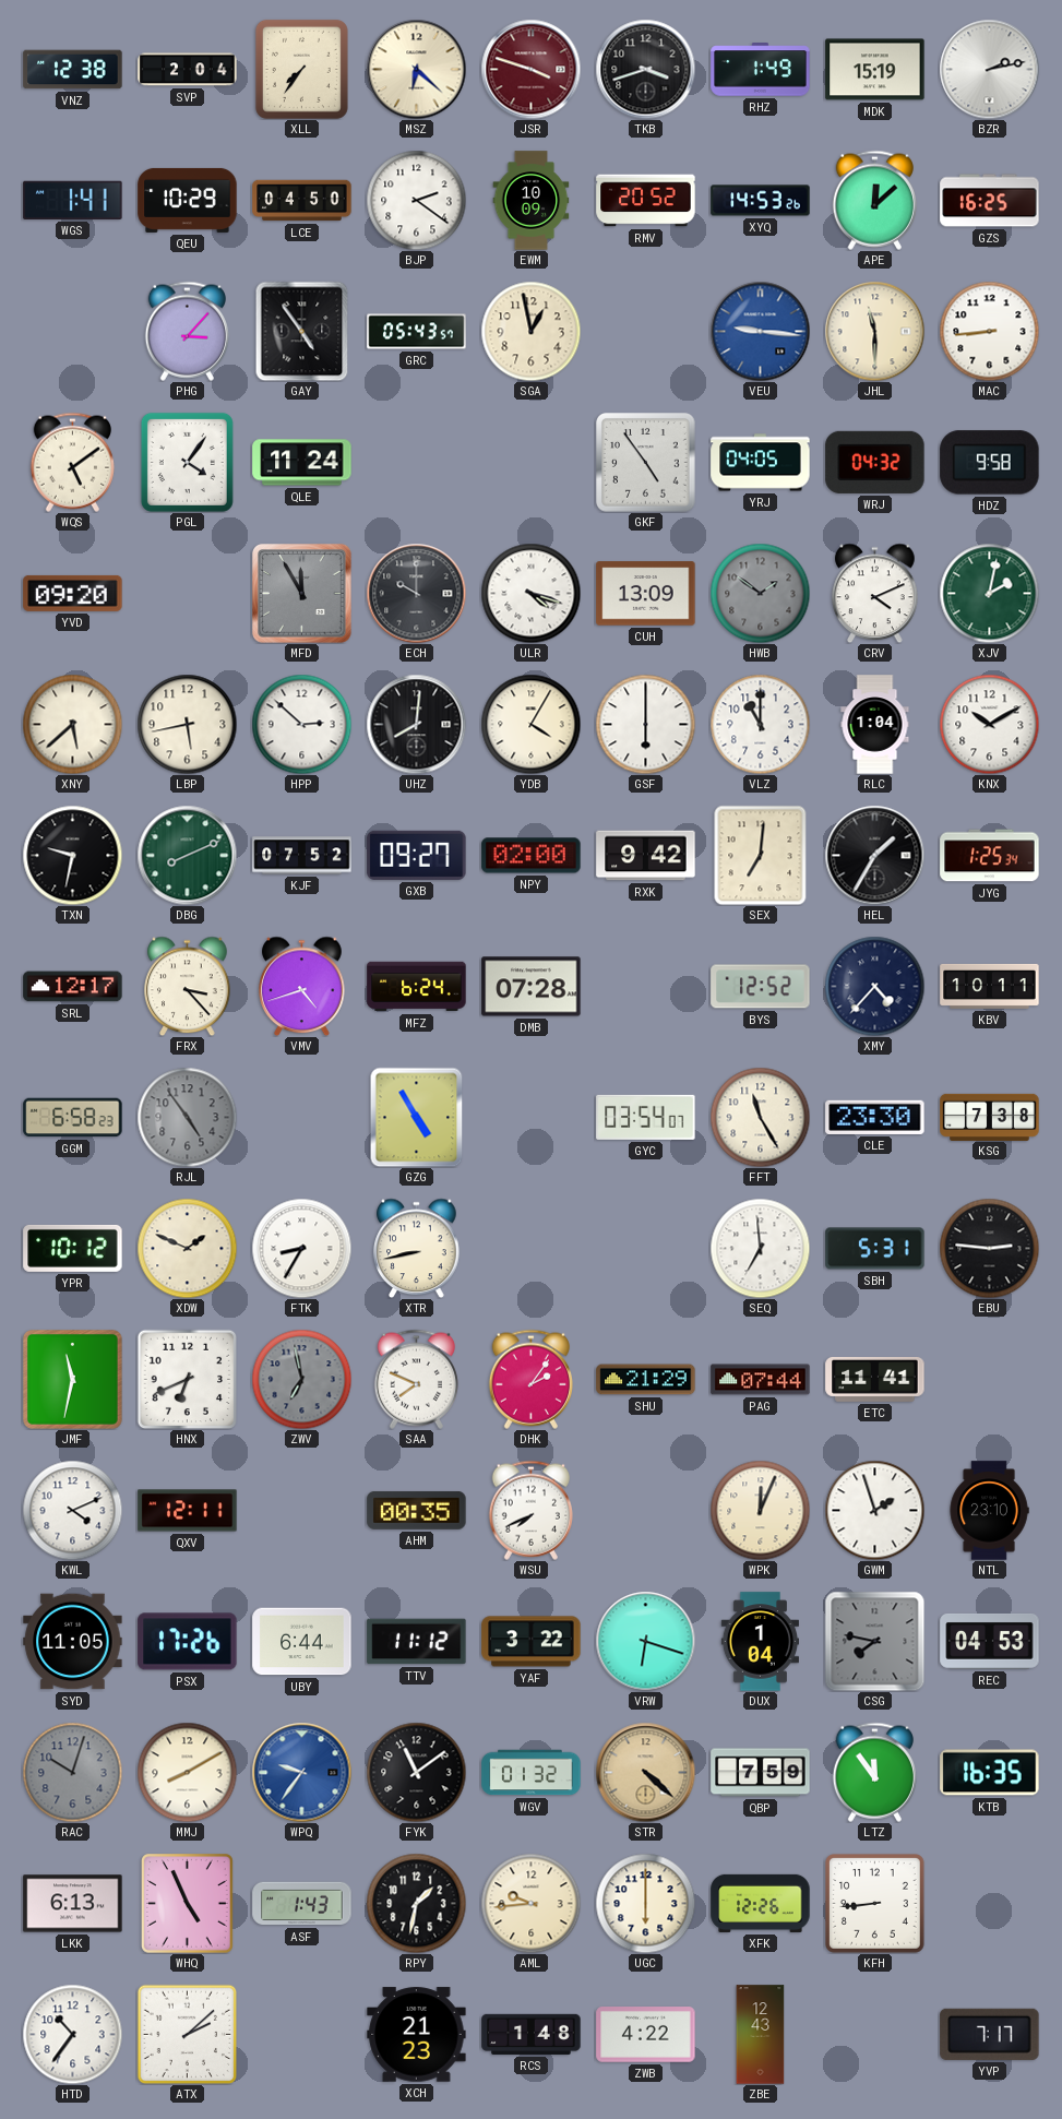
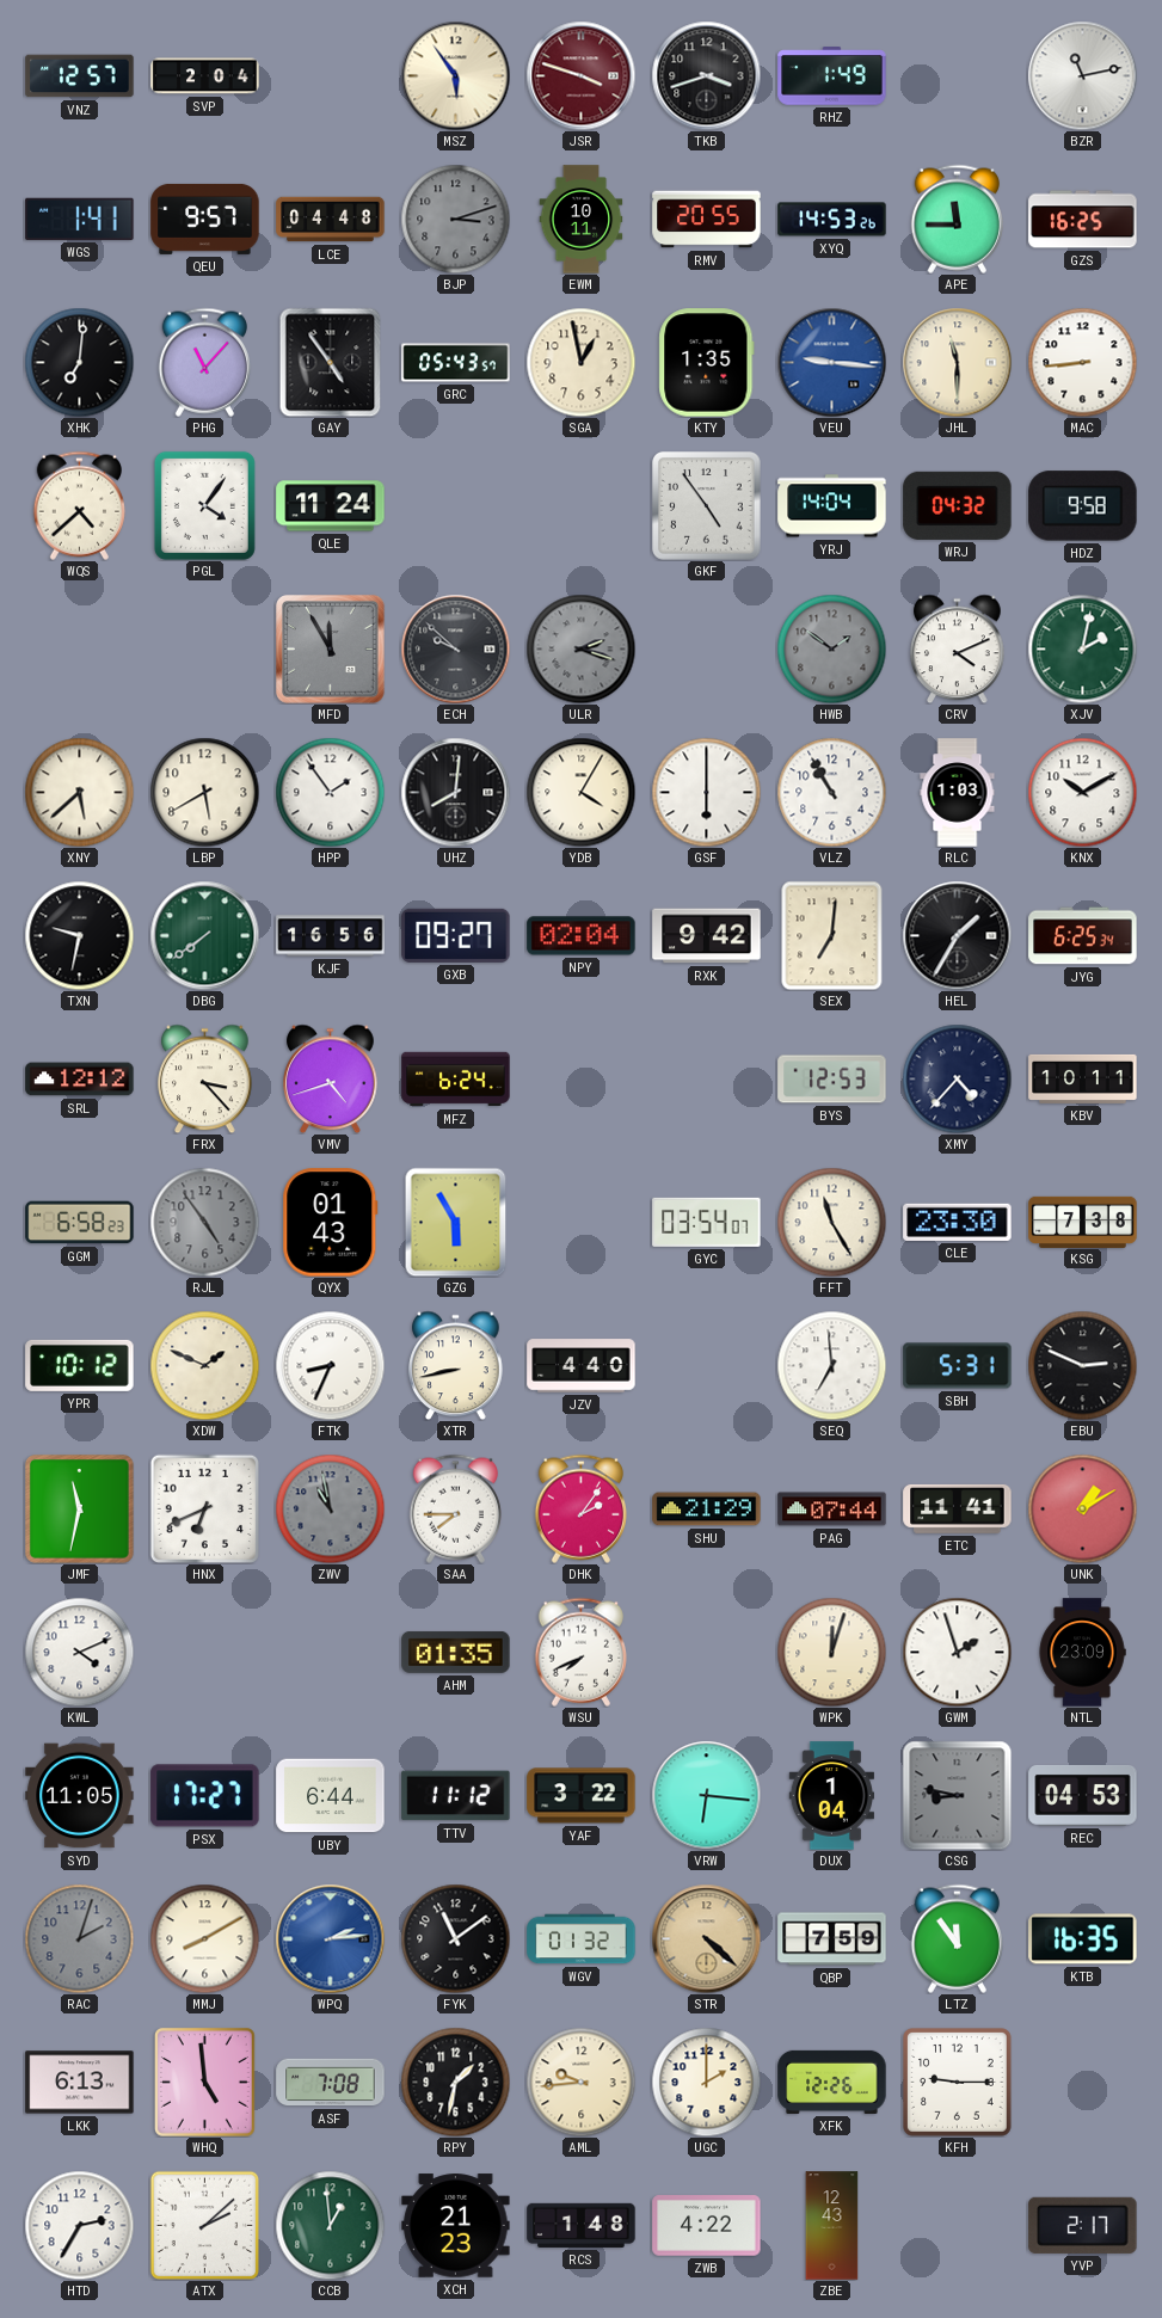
VNZ: 12:38 -> 12:57 (80, 76)
XLL: 7:36 -> none (301, 69)
MSZ: 6:22 -> 5:54 (455, 75)
MDK: 15:19 -> none (875, 70)
BZR: 2:13 -> 11:13 (1082, 75)
QEU: 10:29 -> 9:57 (205, 219)
LCE: 04:50 -> 04:48 (331, 220)
BJP: 2:21 -> 3:12 (455, 219)
BJP dial: white -> grey (455, 219)
EWM: 10:09 -> 10:11 (582, 220)
RMV: 20:52 -> 20:55 (707, 220)
APE: 12:08 -> 11:45 (957, 219)
XHK: none -> 7:01 (79, 362)
PHG: 3:07 -> 11:07 (204, 362)
KTY: none -> 1:35 (707, 363)
WQS: 5:09 -> 4:38 (79, 505)
YRJ: 04:05 -> 14:04 (832, 506)
YVD: 09:20 -> none (73, 593)
ECH: 10:00 -> 9:52 (455, 648)
ULR: 4:18 -> 2:18 (580, 648)
ULR dial: white -> grey (580, 648)
CUH: 13:09 -> none (646, 594)
LBP: 5:43 -> 5:40 (204, 792)
HPP: 2:52 -> 1:54 (330, 792)
VLZ: 11:00 -> 10:55 (831, 792)
RLC: 1:04 -> 1:03 (958, 793)
DBG: 8:11 -> 7:39 (204, 935)
KJF: 07:52 -> 16:56 (331, 936)
NPY: 02:00 -> 02:04 (582, 936)
JYG: 1:25 -> 6:25 (1083, 936)
SRL: 12:17 -> 12:12 (80, 1080)
DMB: 07:28 -> none (532, 987)
BYS: 12:52 -> 12:53 (832, 1080)
QYX: none -> 01:43 (331, 1223)
GZG: 4:55 -> 5:55 (456, 1222)
FTK: 8:35 -> 8:34 (330, 1365)
JZV: none -> 4:40 (582, 1366)
EBU: 2:46 -> 2:49 (1082, 1365)
ZWV: 6:58 -> 10:58 (330, 1508)
SAA: 7:49 -> 7:45 (455, 1508)
UNK: none -> 1:10 (1082, 1508)
QXV: 12:11 -> none (188, 1511)
AHM: 00:35 -> 01:35 (456, 1652)
WPK: 12:04 -> 12:03 (831, 1652)
NTL: 23:10 -> 23:09 (1082, 1653)
PSX: 17:26 -> 17:27 (205, 1796)
VRW: 6:18 -> 6:16 (706, 1795)
CSG: 7:47 -> 8:47 (957, 1795)
RAC: 10:03 -> 2:03 (79, 1938)
WPQ: 9:36 -> 2:14 (330, 1938)
WHQ: 4:56 -> 4:59 (205, 2083)
ASF: 1:43 -> 7:08 (331, 2083)
UGC: 6:00 -> 2:00 (706, 2082)
KFH: 8:44 -> 9:15 (958, 2083)
HTD: 10:36 -> 2:35 (79, 2225)
CCB: none -> 12:59 (330, 2225)
YVP: 7:17 -> 2:17 (1083, 2225)
